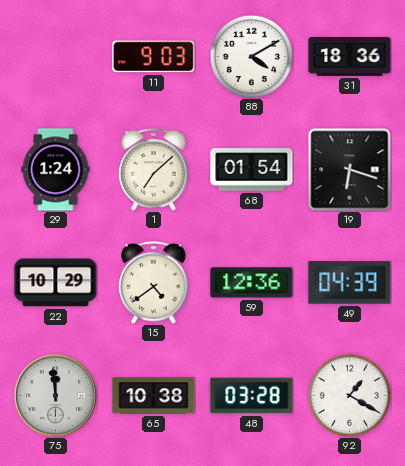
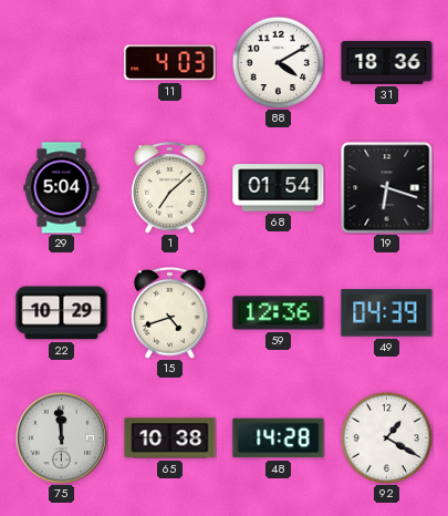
11: 9:03 -> 4:03 (170, 63)
29: 1:24 -> 5:04 (62, 188)
15: 4:39 -> 4:42 (170, 313)
48: 03:28 -> 14:28 (279, 438)
